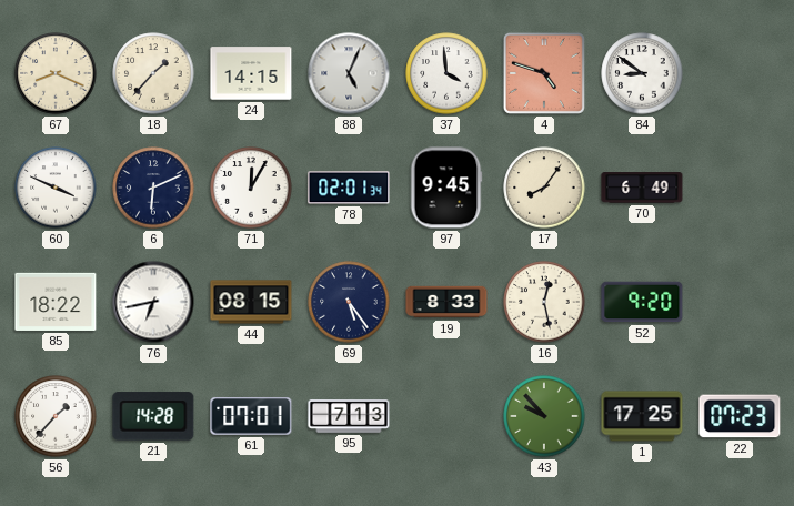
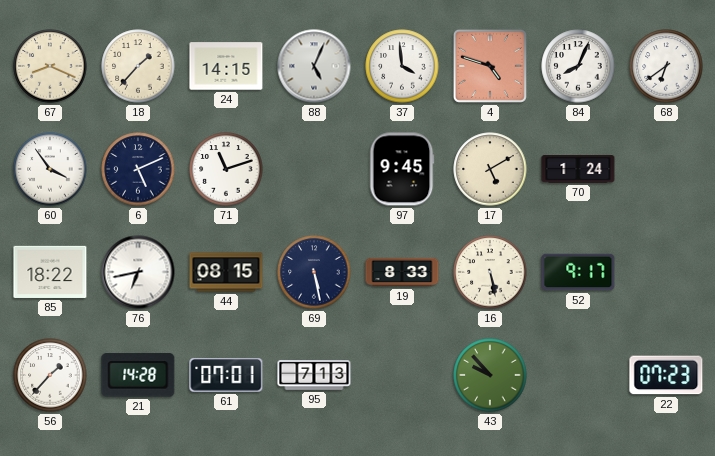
84: 8:51 -> 8:04 (578, 66)
68: none -> 6:39 (666, 66)
60: 3:49 -> 3:54 (50, 169)
6: 6:11 -> 5:11 (138, 169)
71: 12:05 -> 11:12 (226, 169)
78: 02:01 -> none (349, 188)
17: 8:06 -> 5:10 (490, 169)
70: 6:49 -> 1:24 (578, 169)
69: 5:24 -> 5:28 (314, 272)
16: 12:28 -> 5:28 (490, 272)
52: 9:20 -> 9:17 (578, 272)
1: 17:25 -> none (642, 416)
